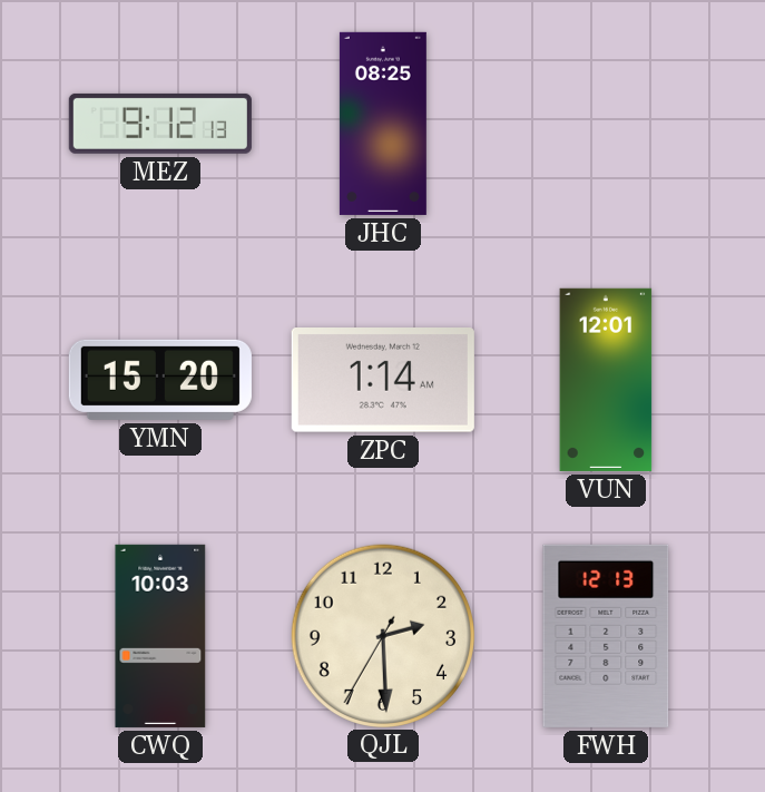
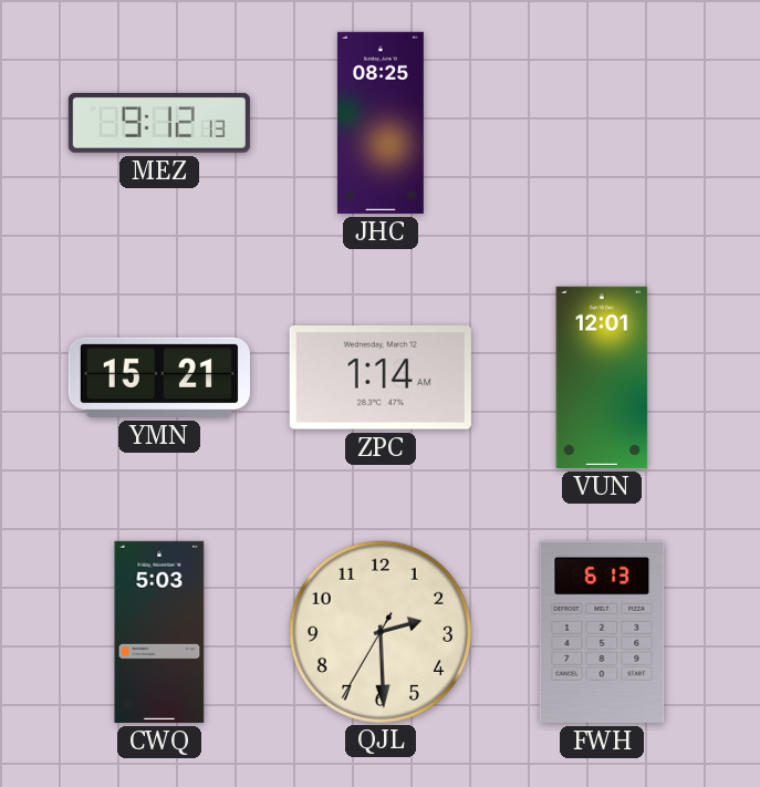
YMN: 15:20 -> 15:21 (159, 377)
CWQ: 10:03 -> 5:03 (159, 632)
FWH: 12:13 -> 6:13 (602, 632)
